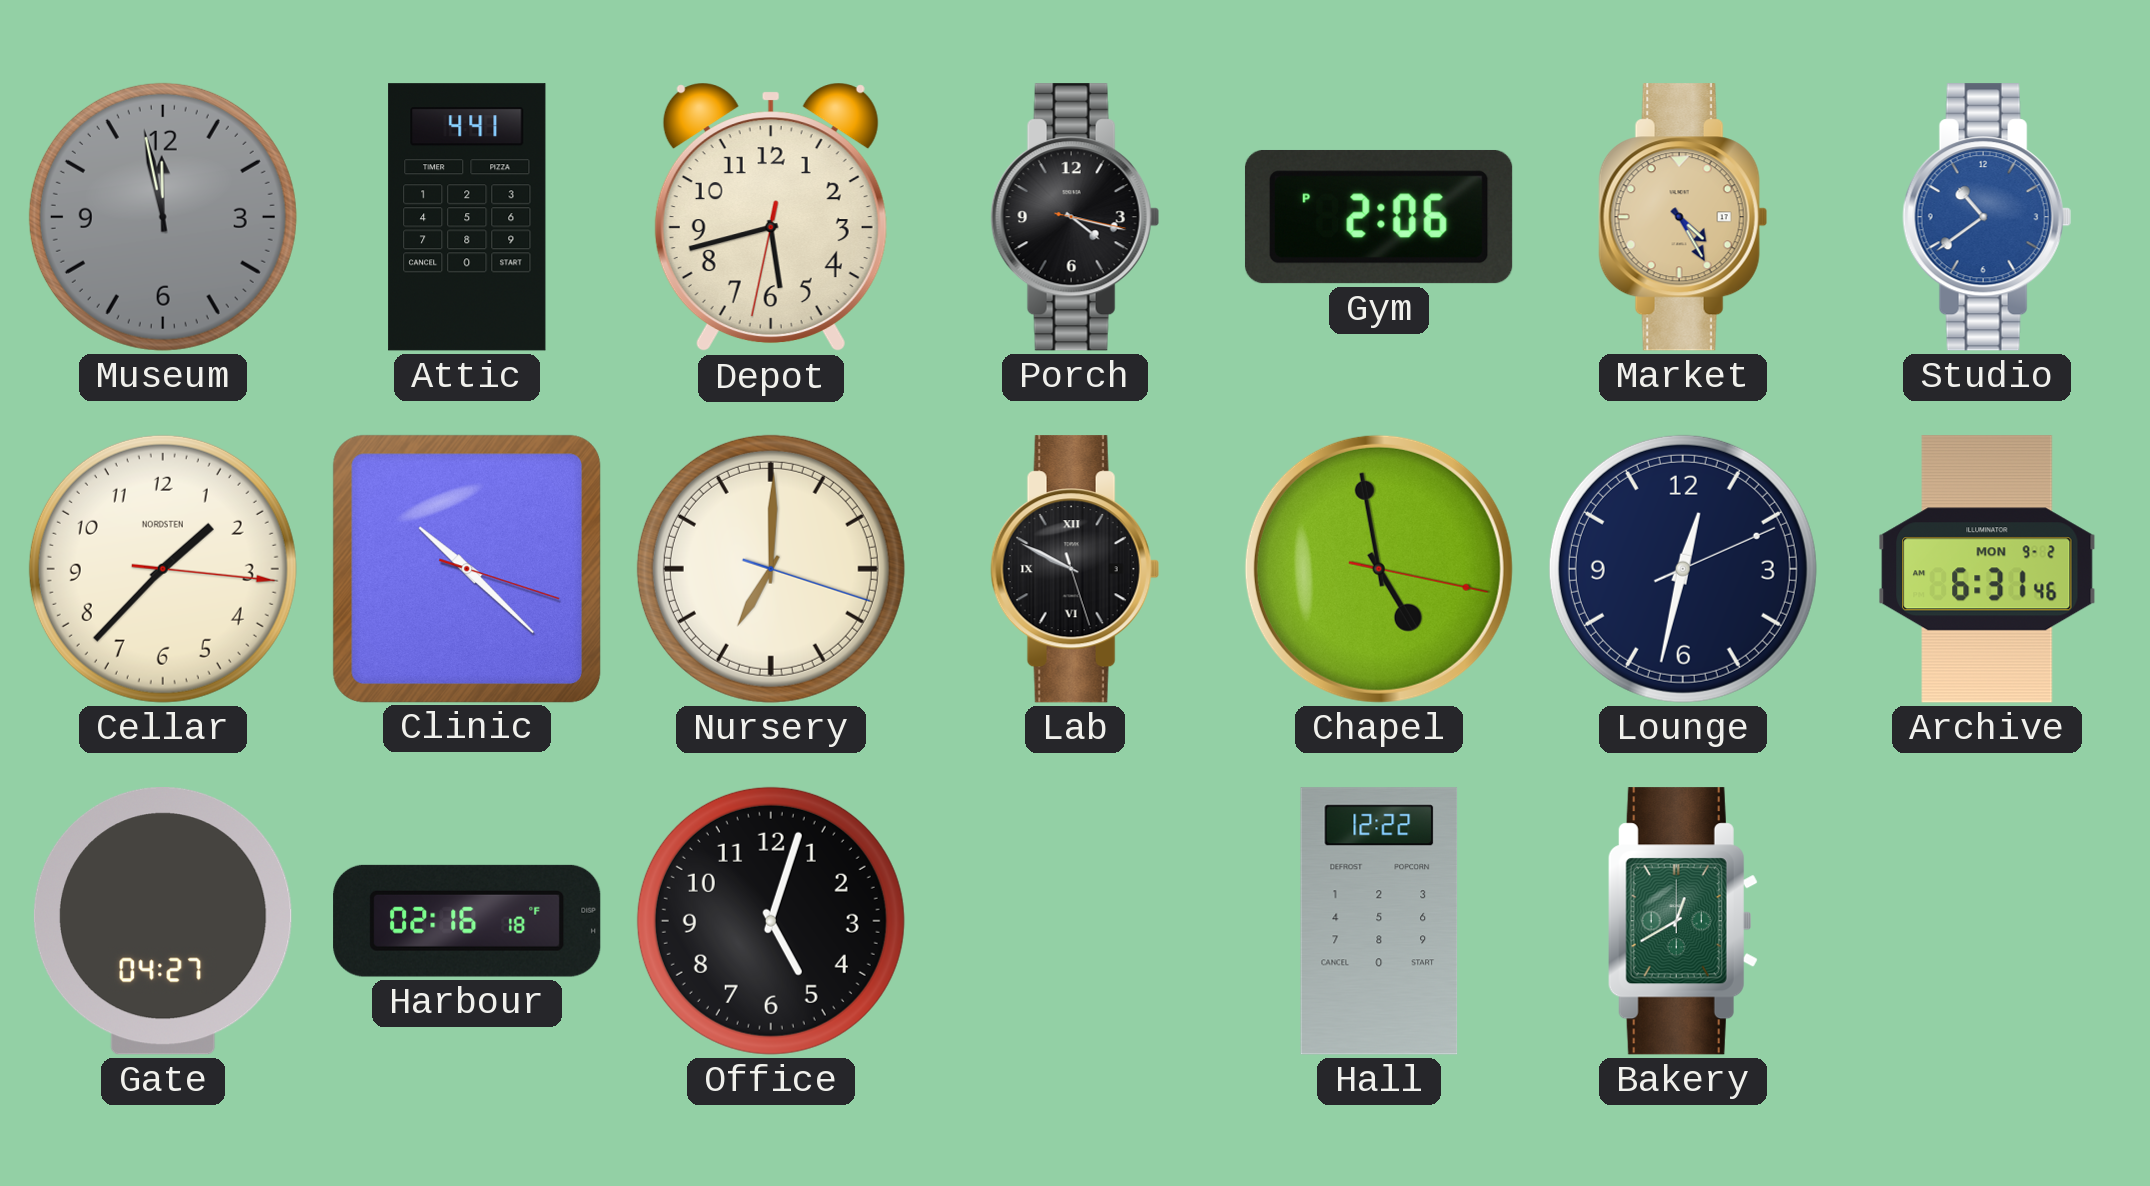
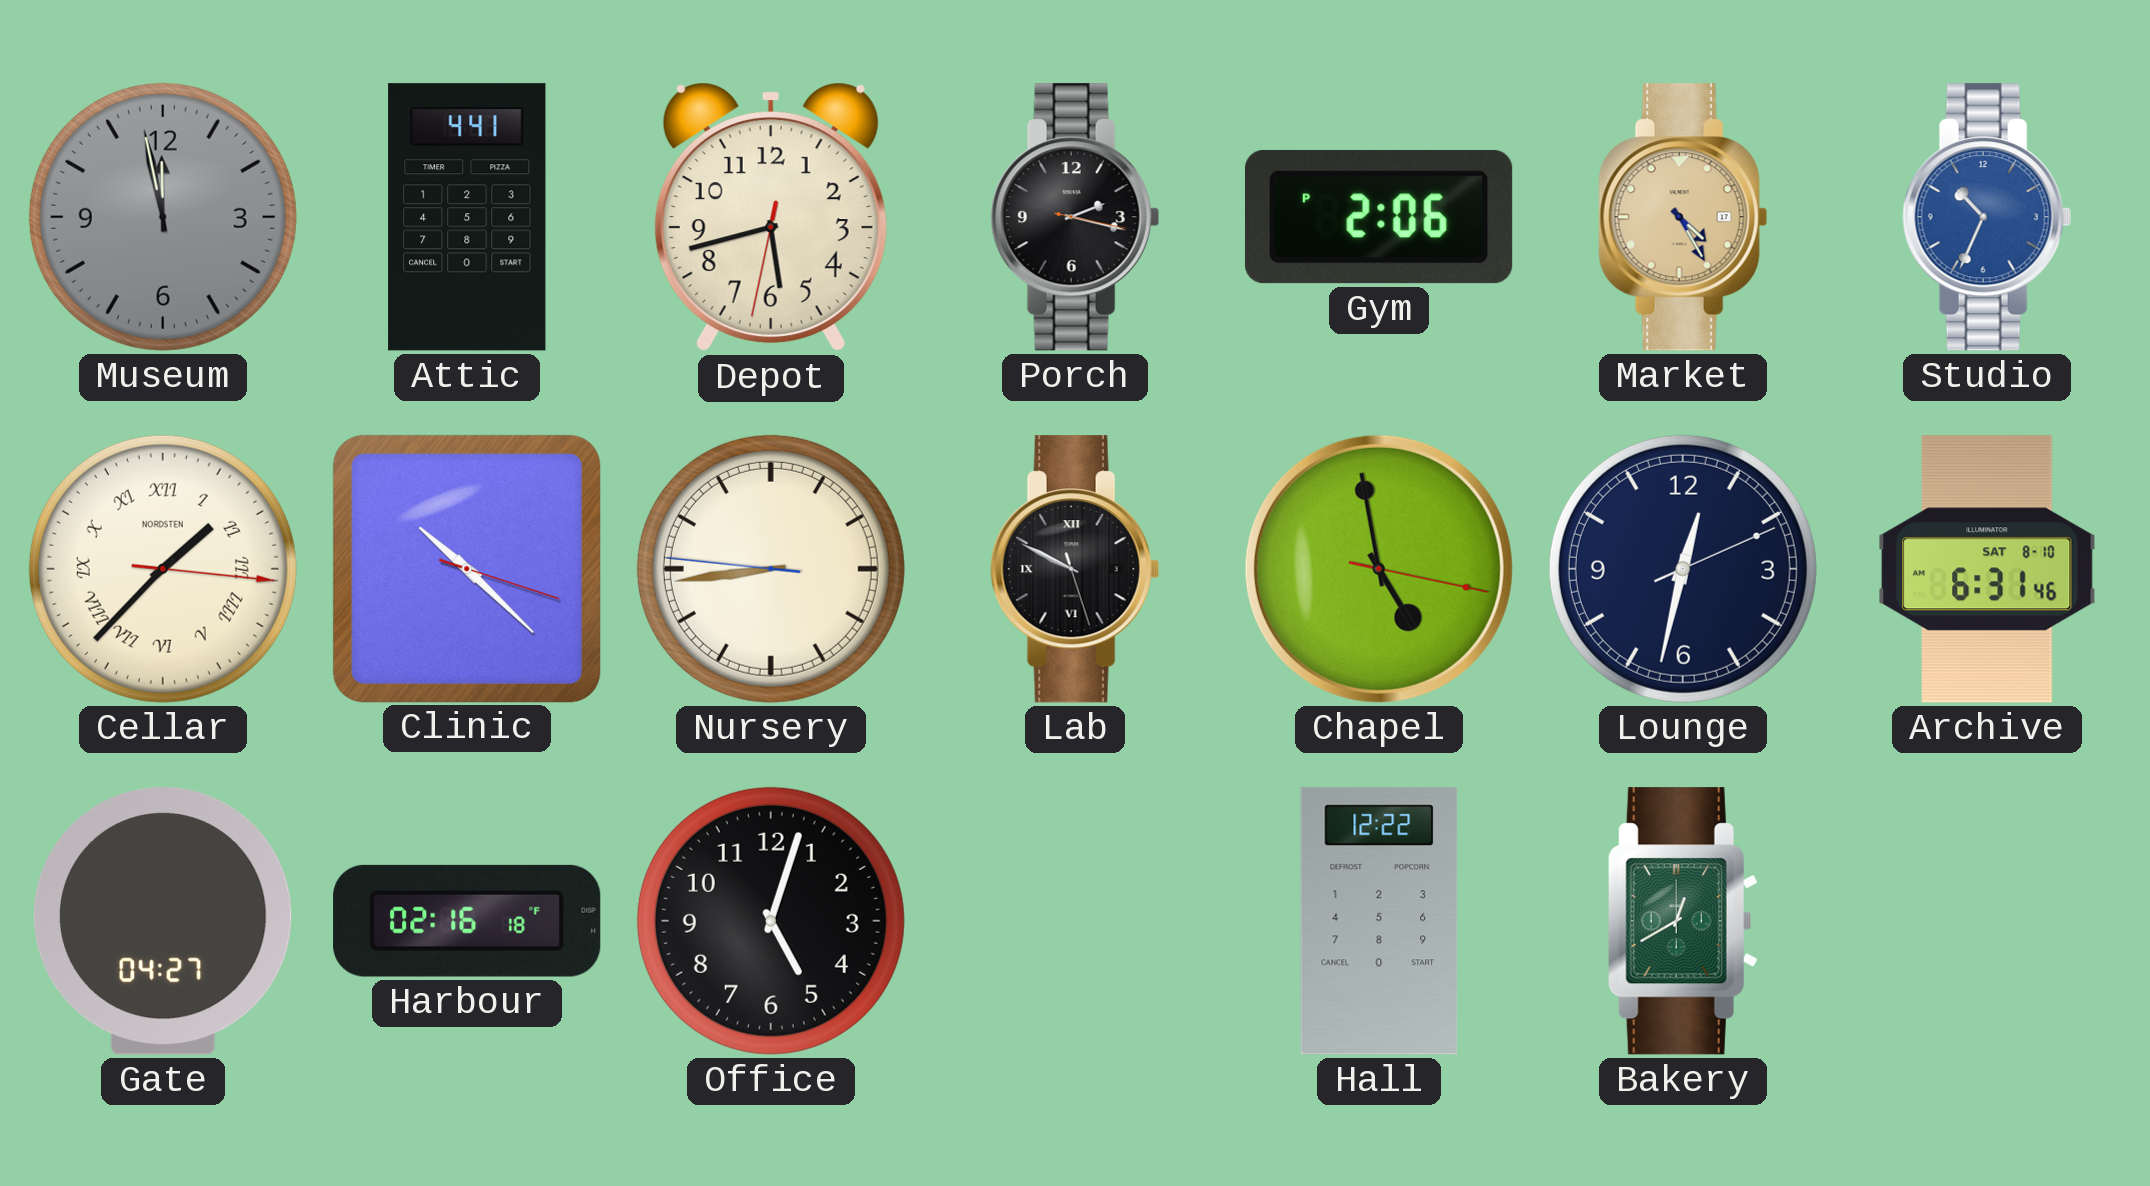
Porch: 4:17 -> 2:17 (1075, 217)
Studio: 10:39 -> 10:34 (1987, 217)
Cellar numerals: Arabic -> Roman (163, 569)
Nursery: 7:00 -> 8:43 (771, 569)
Archive date: MON 9-2 -> SAT 8-10 (1987, 569)
